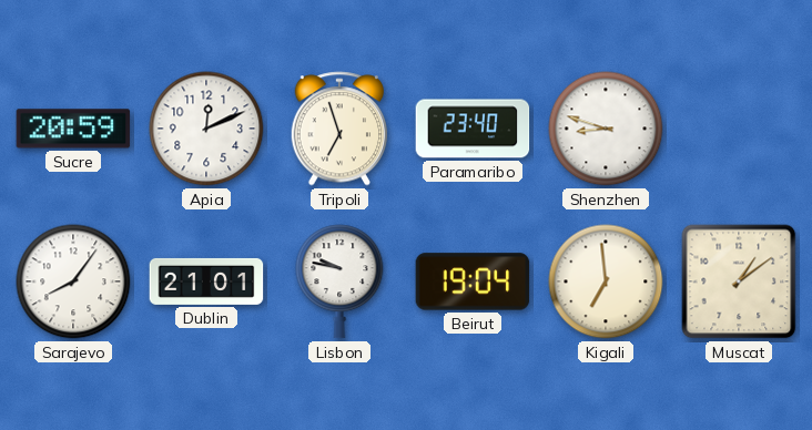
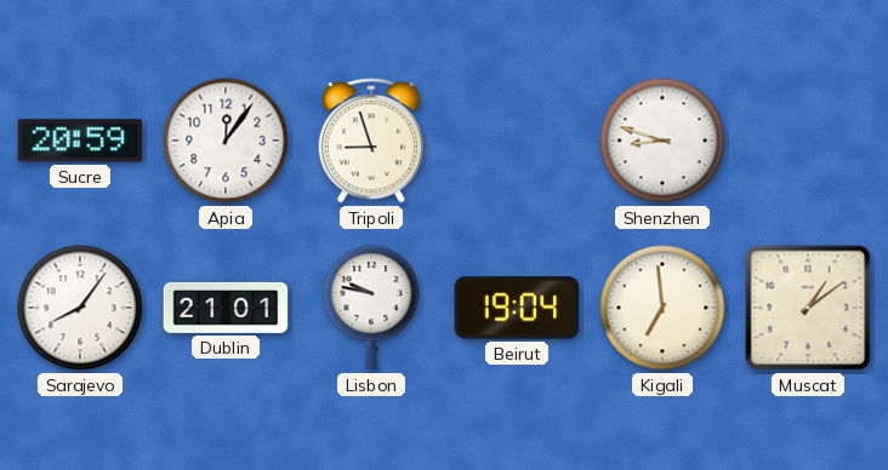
Apia: 12:11 -> 12:06 (226, 141)
Tripoli: 6:57 -> 8:57 (371, 141)
Paramaribo: 23:40 -> none (473, 129)
